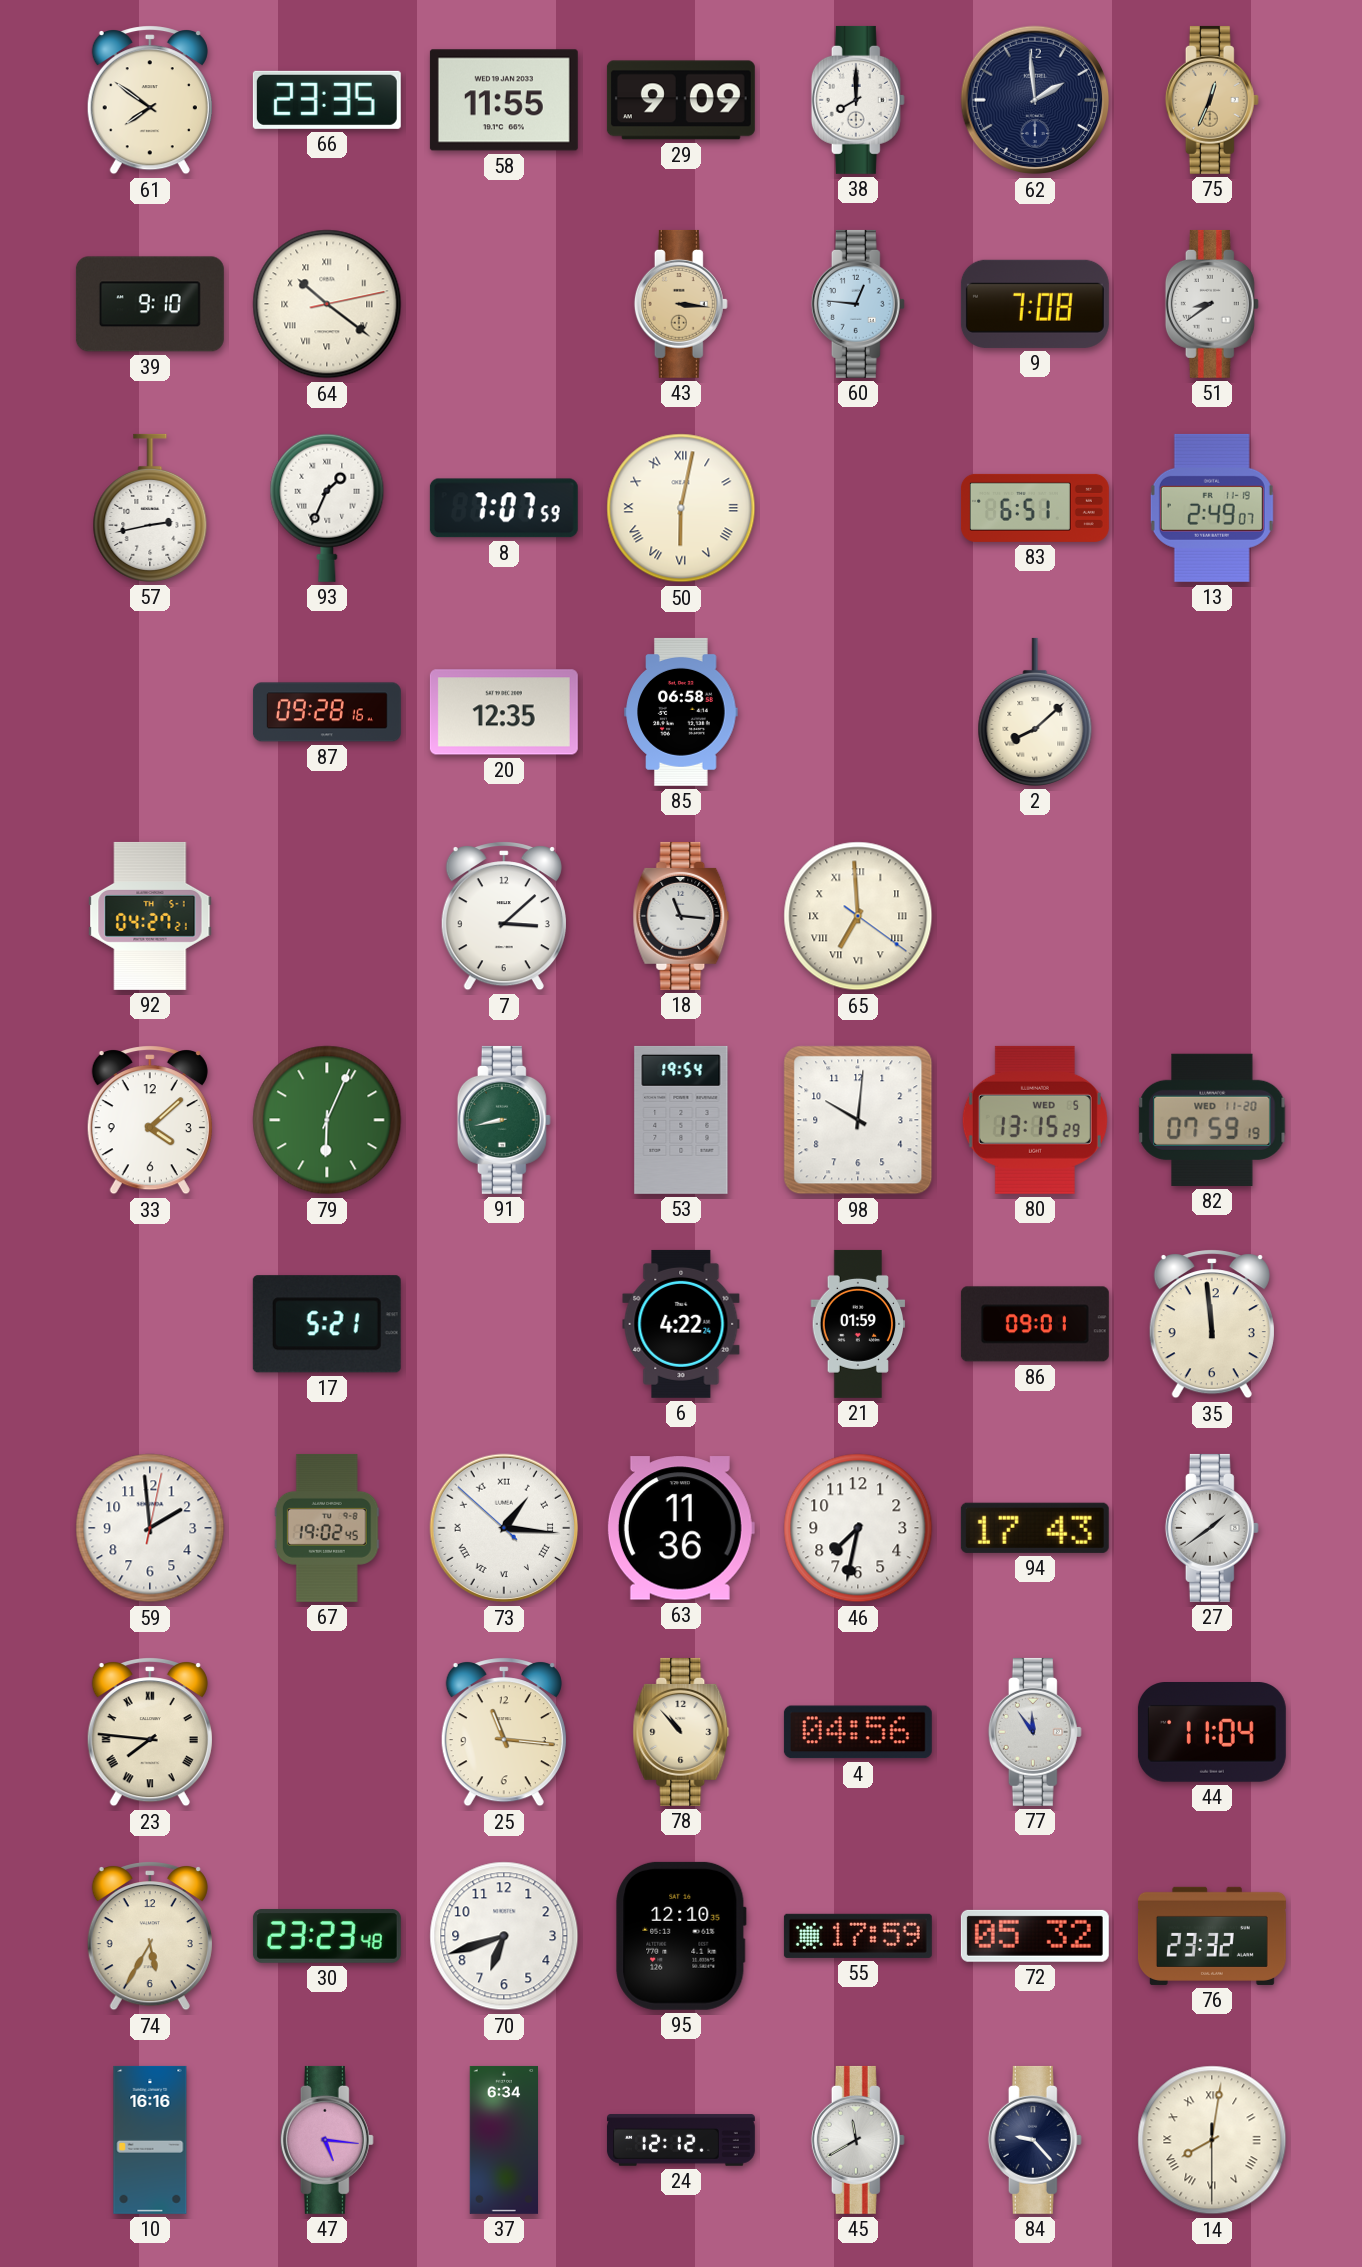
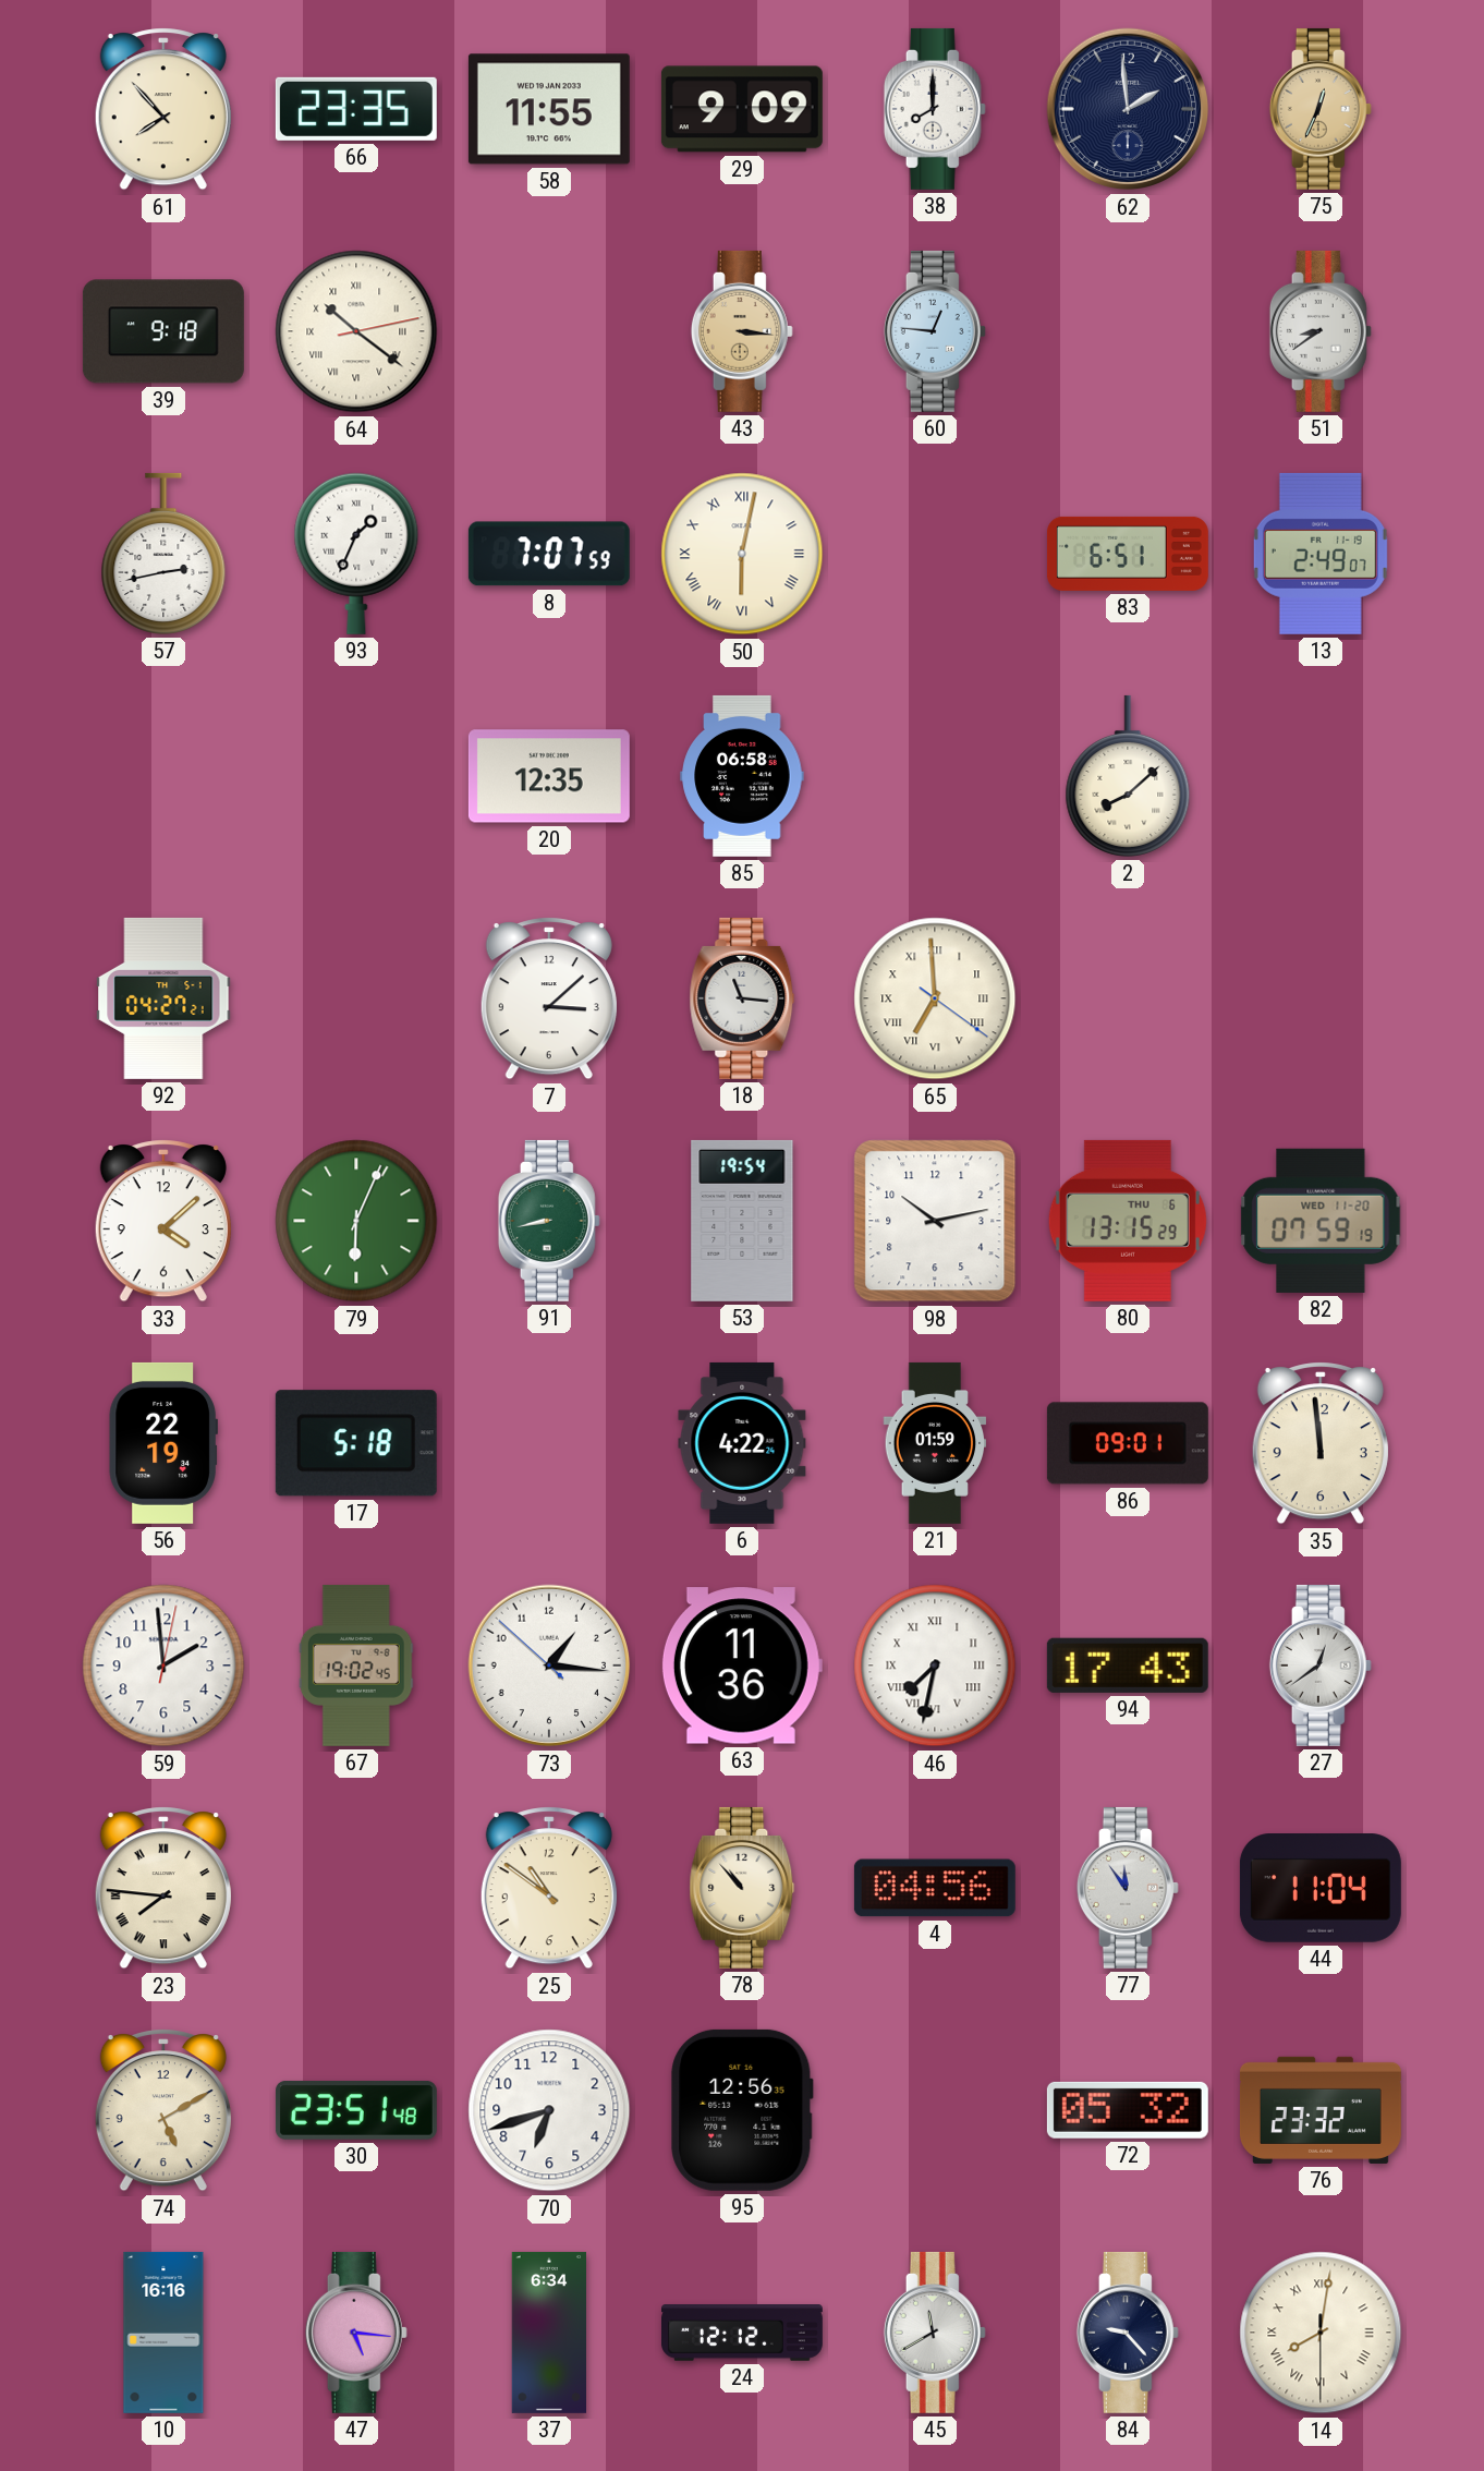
61: 7:51 -> 7:53 (163, 109)
39: 9:10 -> 9:18 (163, 331)
9: 7:08 -> none (1035, 304)
87: 09:28 -> none (327, 712)
98: 10:01 -> 10:13 (935, 1221)
80 date: WED 5 -> THU 6 (1128, 1221)
56: none -> 22:19 (163, 1443)
17: 5:21 -> 5:18 (356, 1443)
73 numerals: Roman -> Arabic (549, 1665)
46 numerals: Arabic -> Roman (935, 1665)
27: 1:39 -> 12:39 (1321, 1665)
25: 11:16 -> 10:51 (549, 1888)
74: 5:35 -> 5:10 (163, 2110)
30: 23:23 -> 23:51 (356, 2110)
95: 12:10 -> 12:56 (742, 2110)
55: 17:59 -> none (858, 1936)
